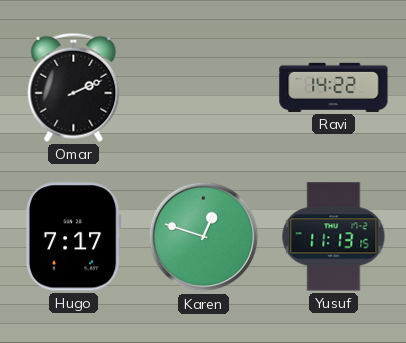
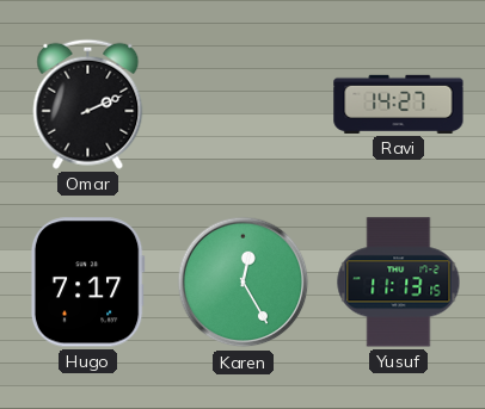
Ravi: 14:22 -> 14:27 (399, 104)
Karen: 12:48 -> 12:25 (244, 283)
